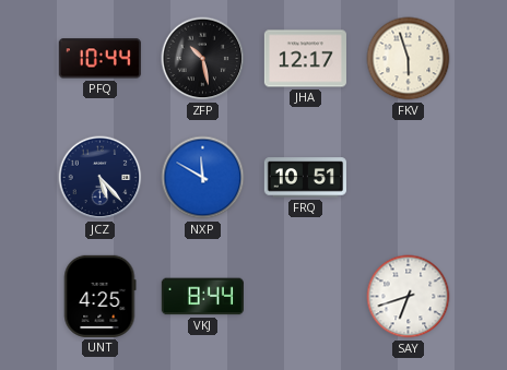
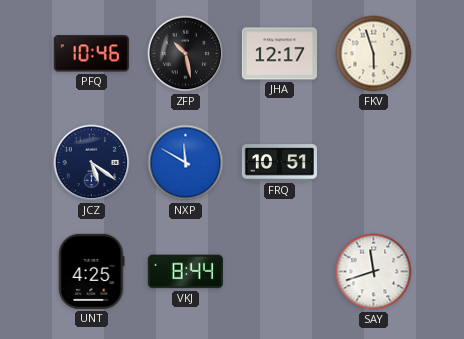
PFQ: 10:44 -> 10:46 (91, 54)
JCZ: 5:23 -> 5:21 (92, 163)
SAY: 6:42 -> 11:42 (374, 272)
